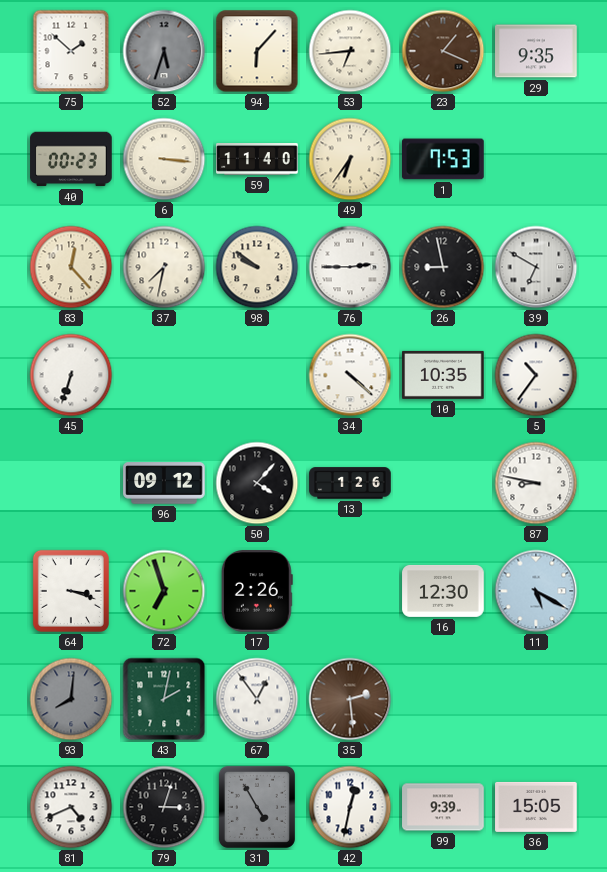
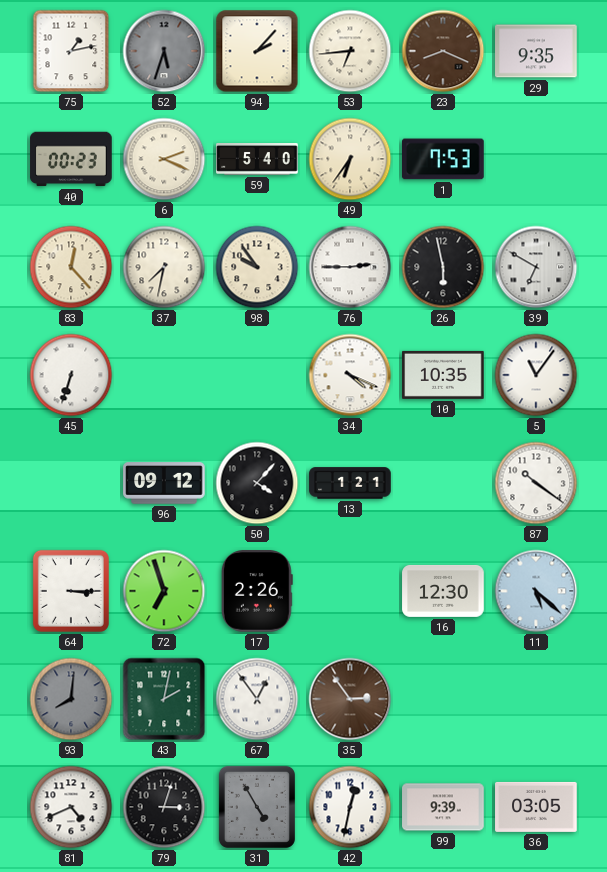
75: 1:52 -> 1:13 (71, 51)
94: 6:07 -> 2:07 (257, 51)
23: 1:19 -> 8:19 (443, 51)
6: 3:16 -> 2:19 (164, 159)
59: 11:40 -> 5:40 (257, 160)
98: 9:51 -> 9:54 (257, 267)
26: 8:58 -> 5:58 (443, 267)
34: 4:22 -> 4:19 (350, 375)
5: 10:36 -> 11:06 (536, 375)
13: 1:26 -> 1:21 (350, 483)
87: 8:47 -> 10:21 (536, 483)
64: 3:18 -> 3:15 (71, 591)
11: 5:20 -> 5:22 (536, 591)
35: 2:29 -> 2:54 (350, 699)
36: 15:05 -> 03:05 (536, 807)
